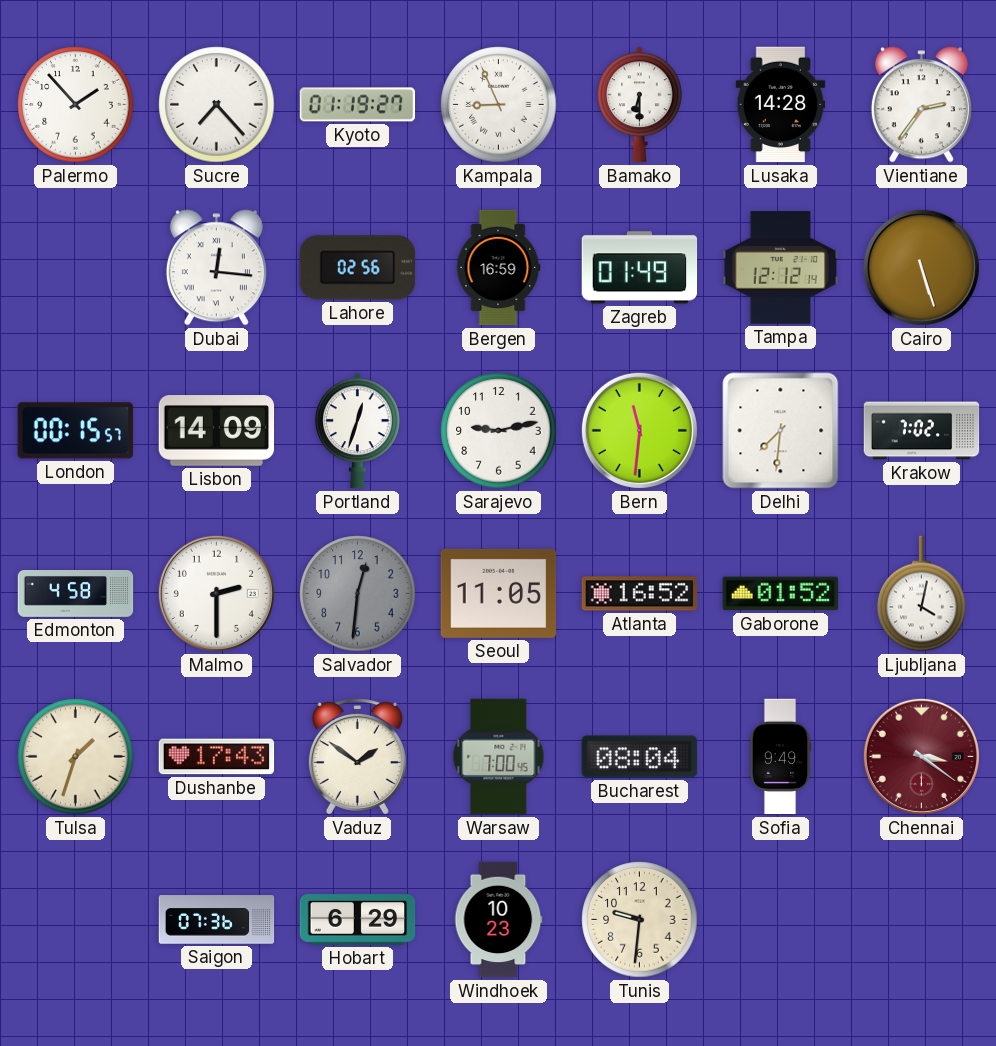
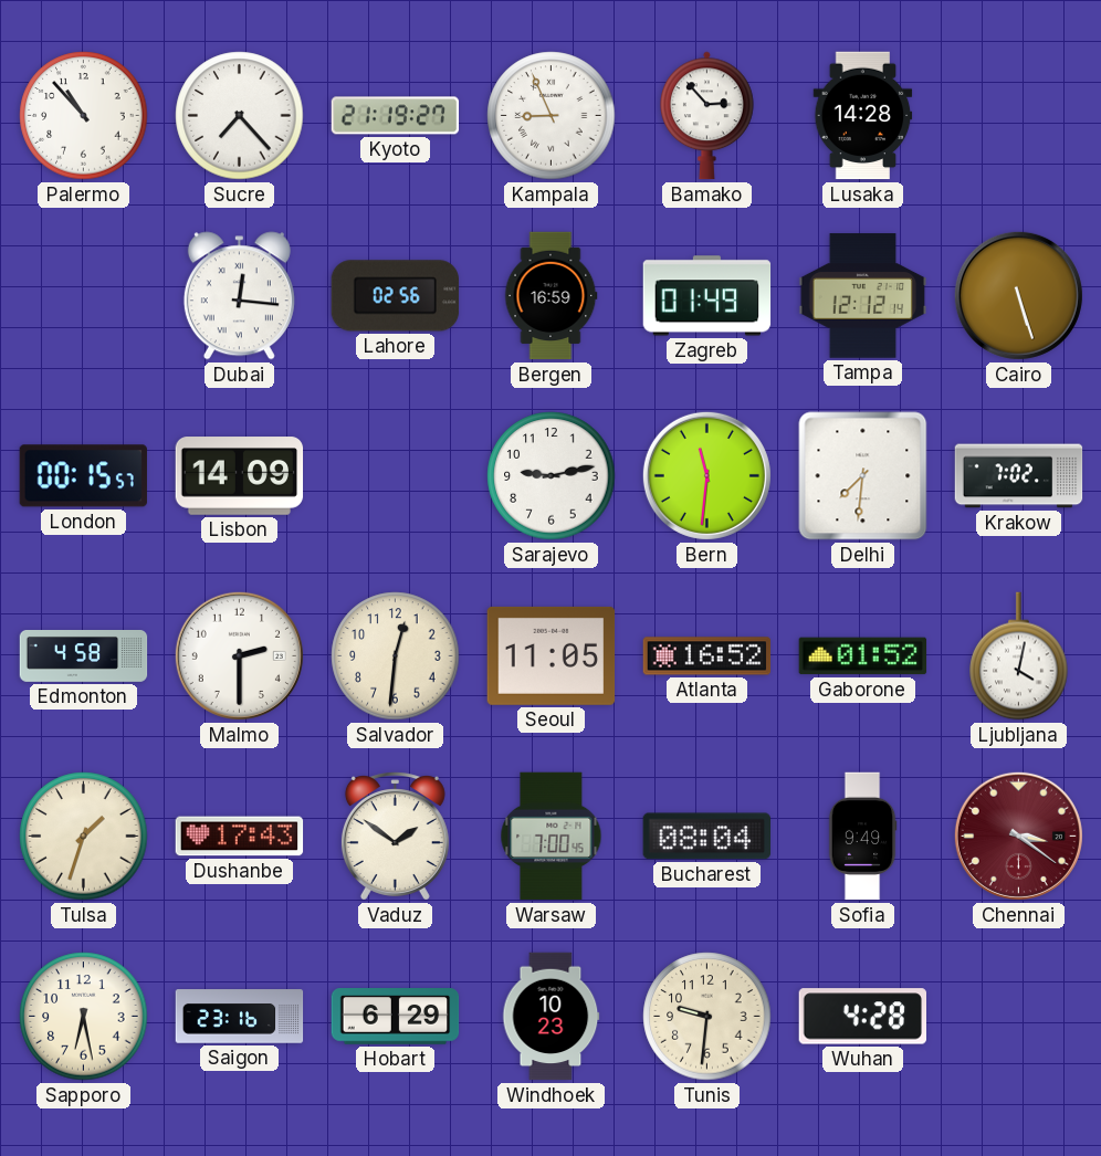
Palermo: 1:53 -> 10:53 (84, 116)
Kyoto: 01:19 -> 21:19 (396, 116)
Bamako: 6:30 -> 2:53 (707, 116)
Vientiane: 2:36 -> none (921, 105)
Portland: 12:33 -> none (358, 431)
Salvador dial: grey -> cream (396, 656)
Sapporo: none -> 6:28 (84, 1017)
Saigon: 07:36 -> 23:16 (240, 1017)
Wuhan: none -> 4:28 (862, 1017)
